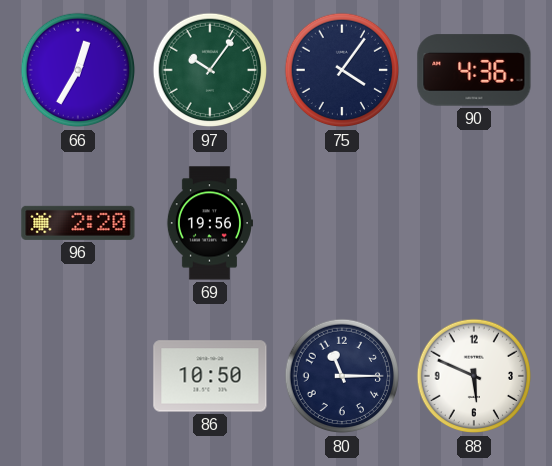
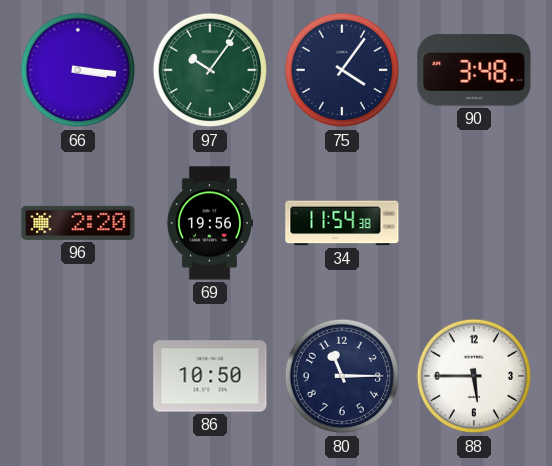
66: 12:35 -> 3:16 (78, 70)
90: 4:36 -> 3:48 (474, 70)
34: none -> 11:54 (342, 223)
88: 5:49 -> 5:45 (474, 376)
